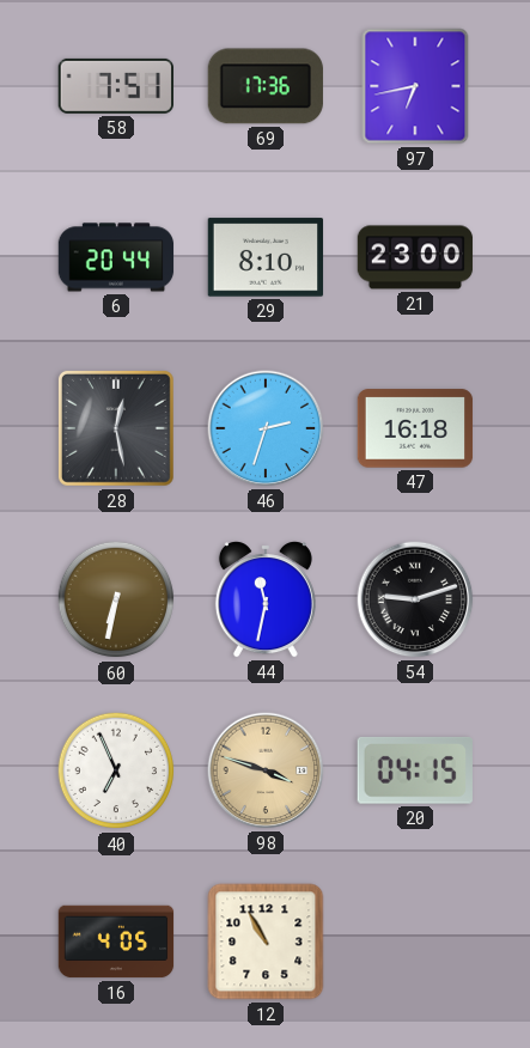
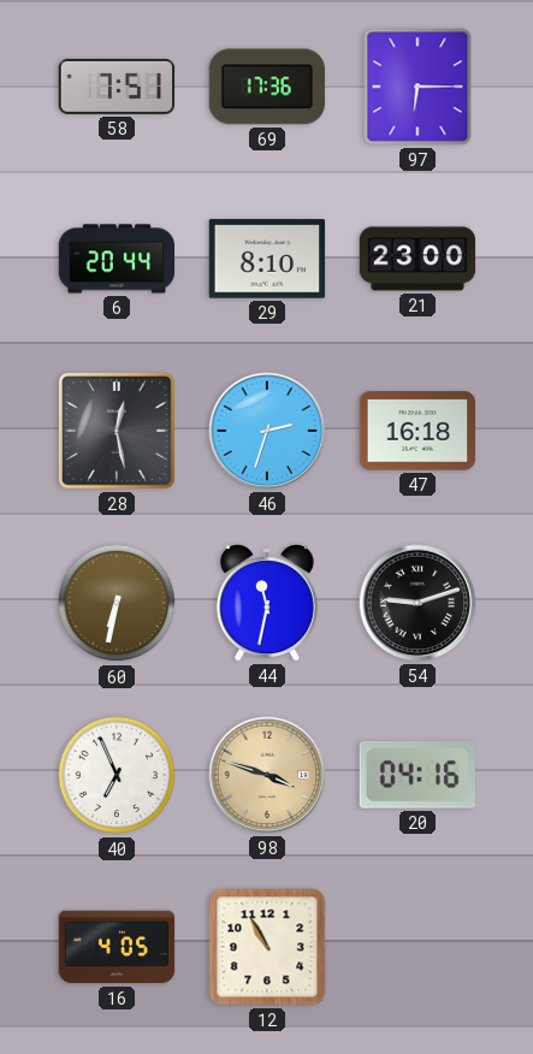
97: 6:43 -> 6:15 (417, 87)
20: 04:15 -> 04:16 (417, 775)
